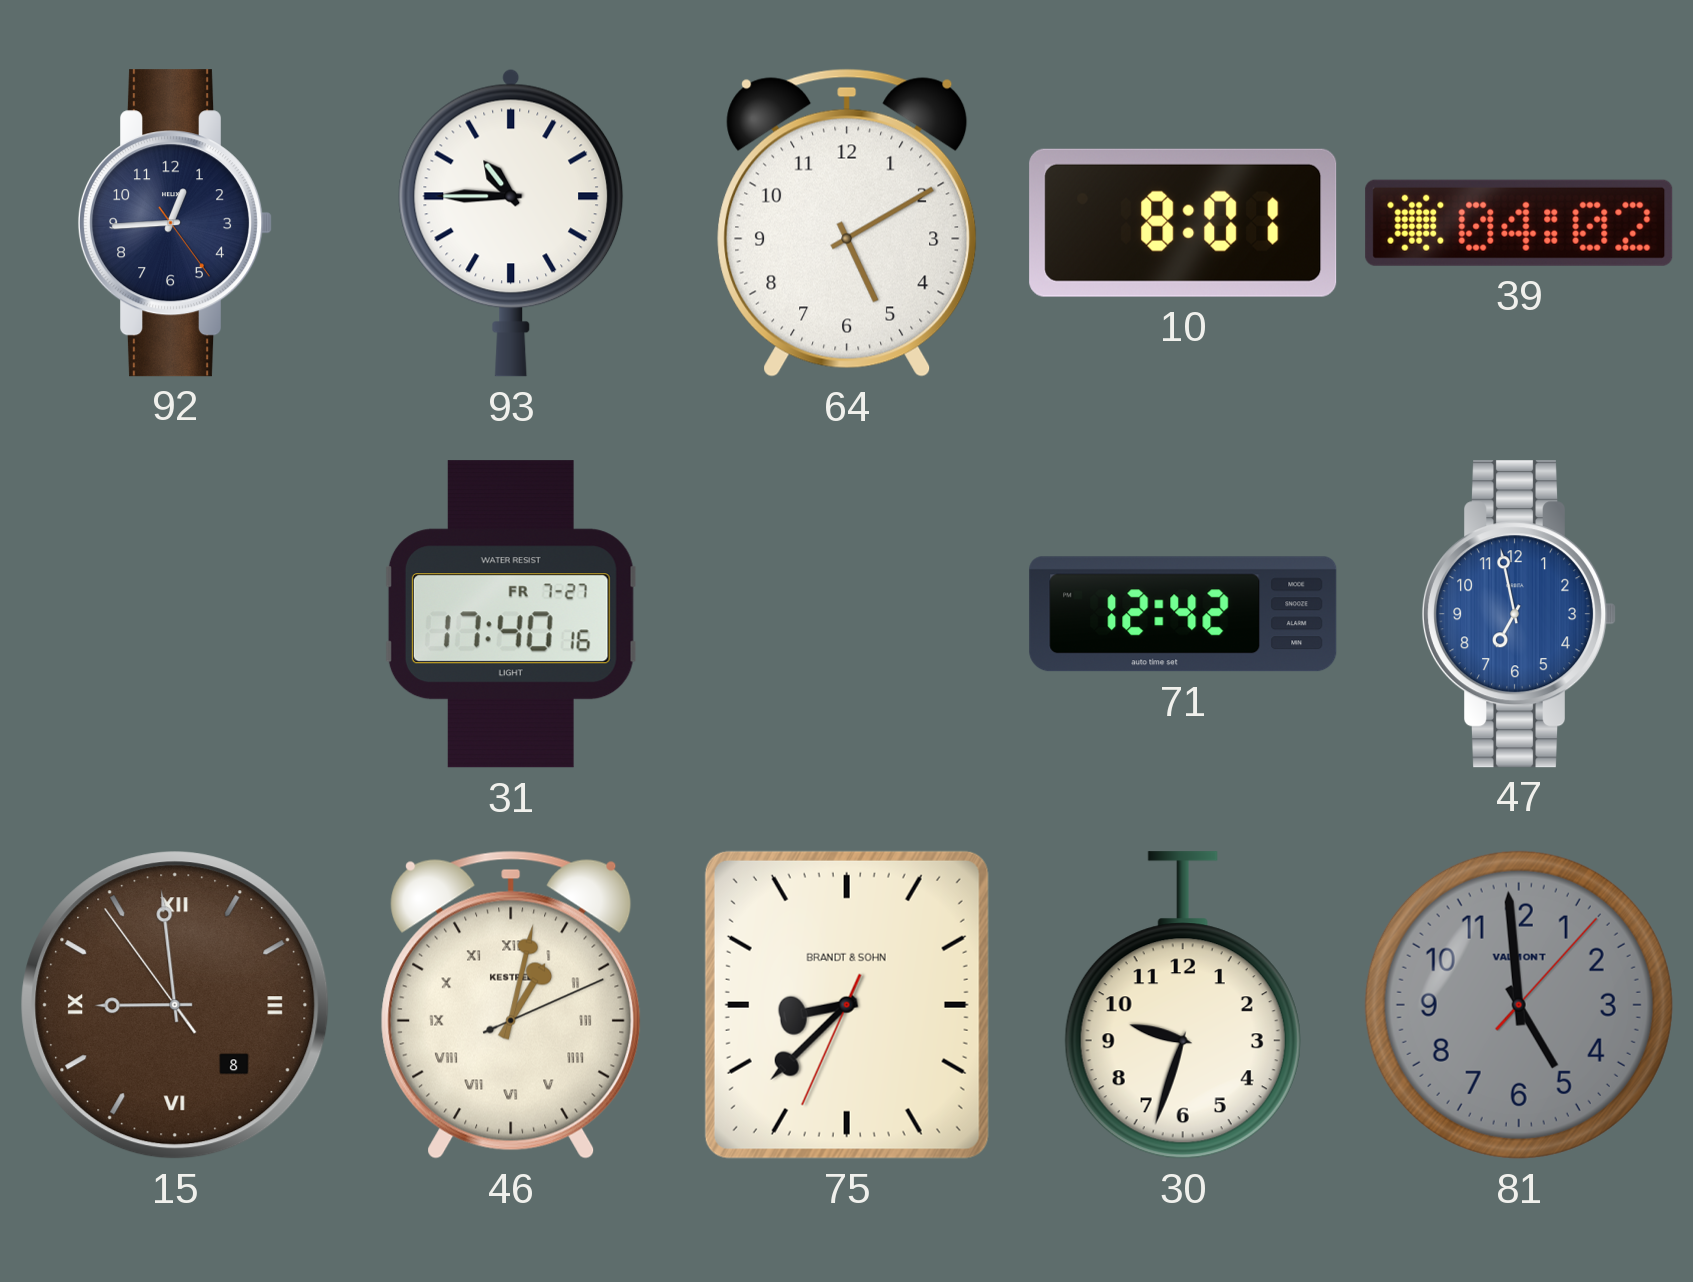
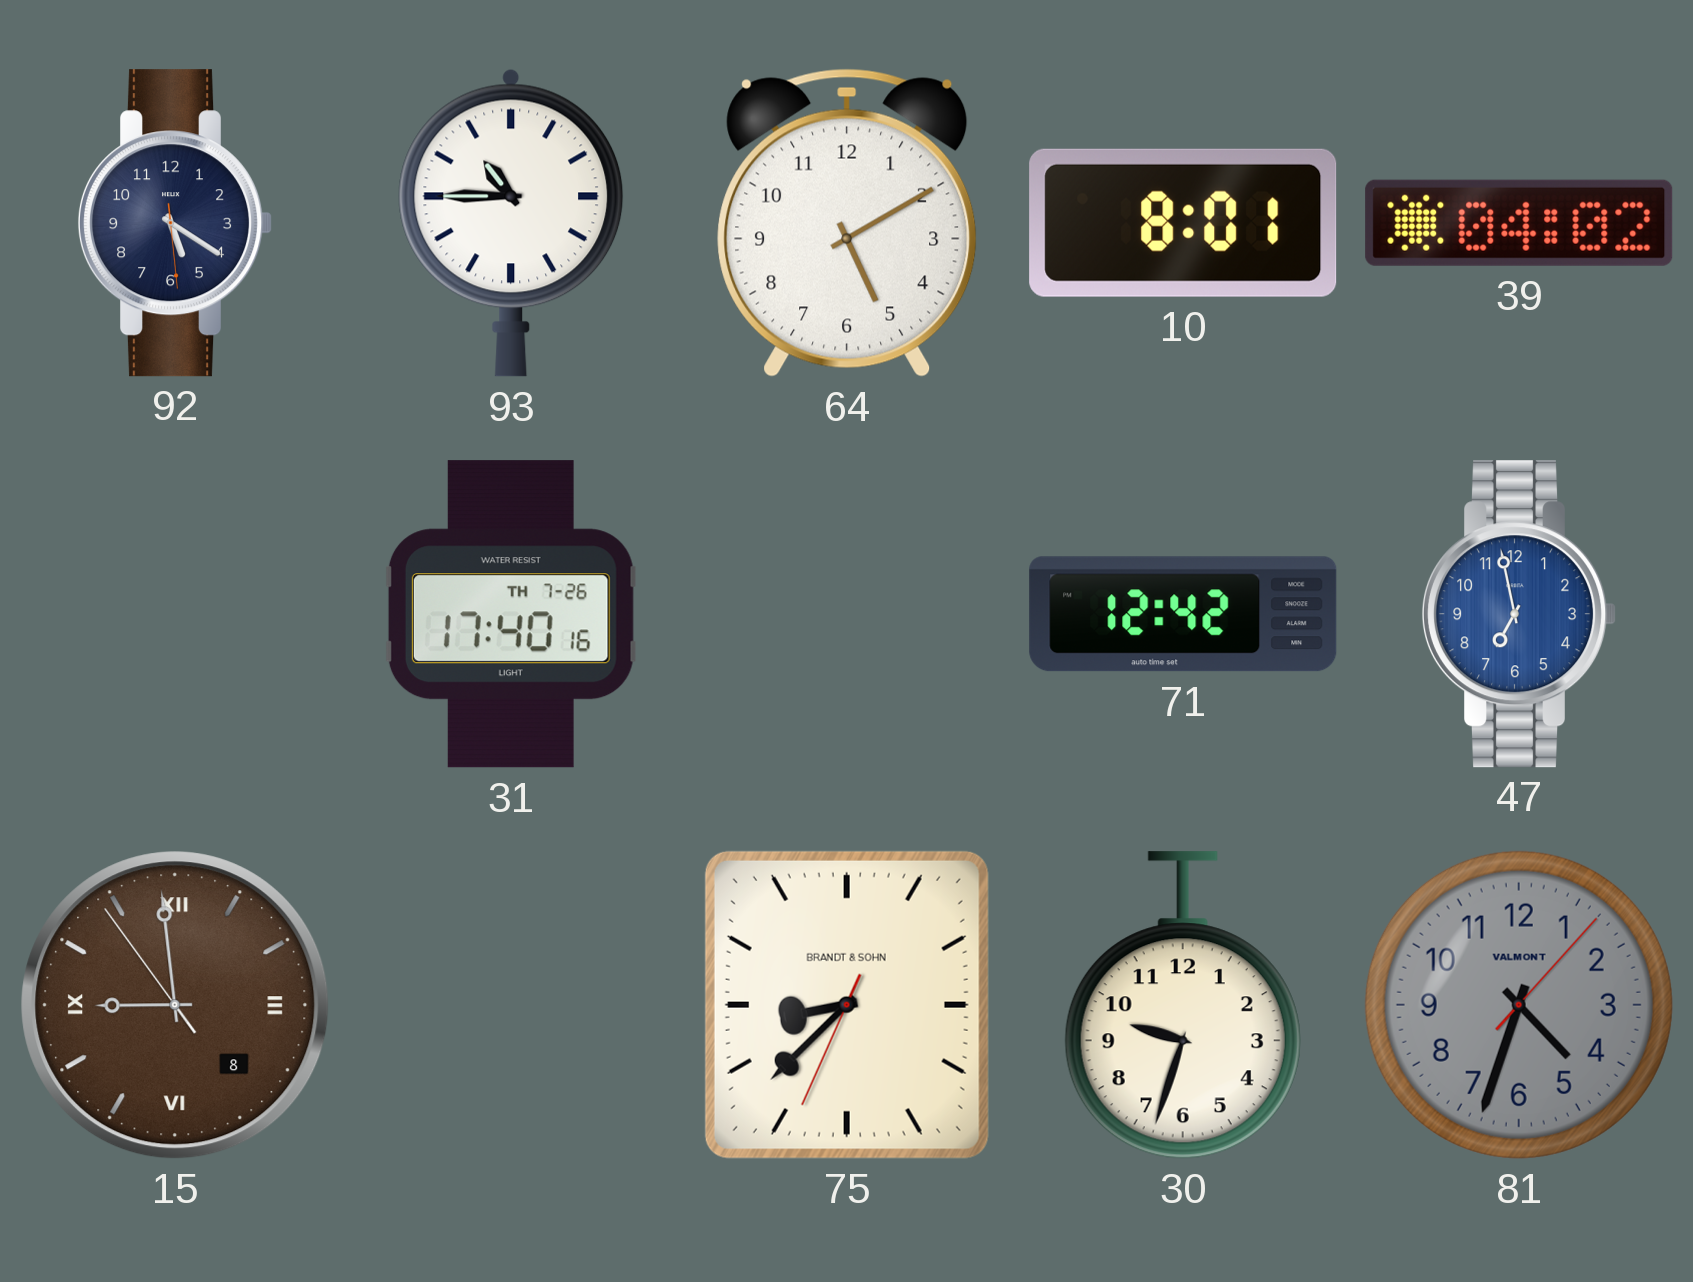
92: 12:44 -> 5:20 (175, 223)
31 date: FR 7-27 -> TH 7-26 (511, 614)
46: 1:02 -> none (511, 1005)
81: 4:59 -> 4:33 (1519, 1005)
